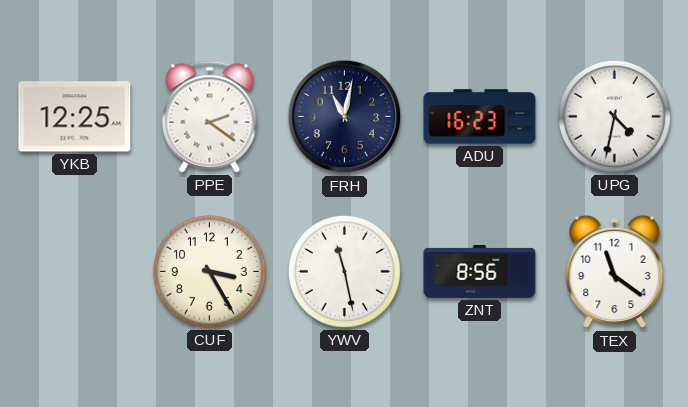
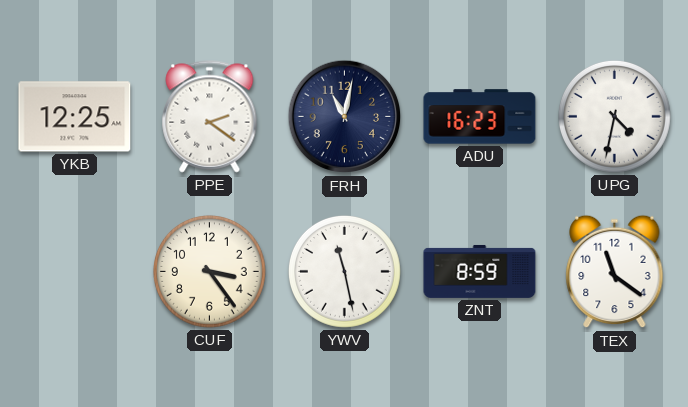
CUF: 3:25 -> 3:24 (209, 271)
ZNT: 8:56 -> 8:59 (480, 271)
